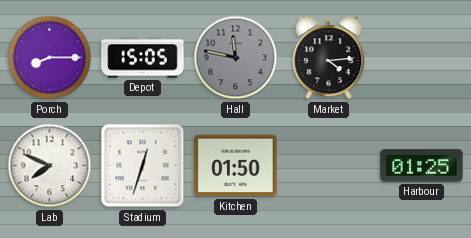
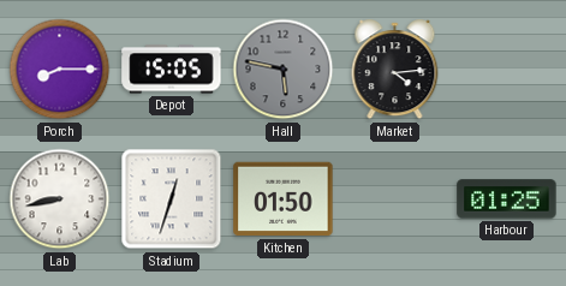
Hall: 11:47 -> 5:47 (284, 70)
Lab: 7:49 -> 8:43 (60, 199)
